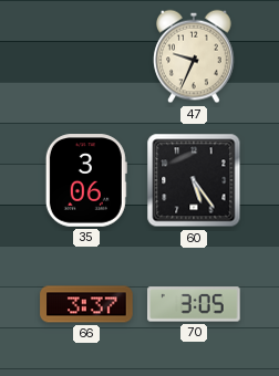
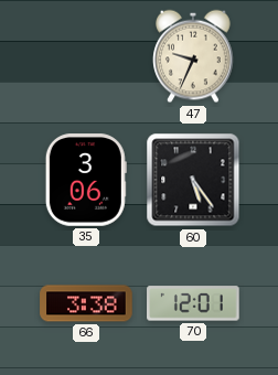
66: 3:37 -> 3:38 (86, 303)
70: 3:05 -> 12:01 (193, 303)
